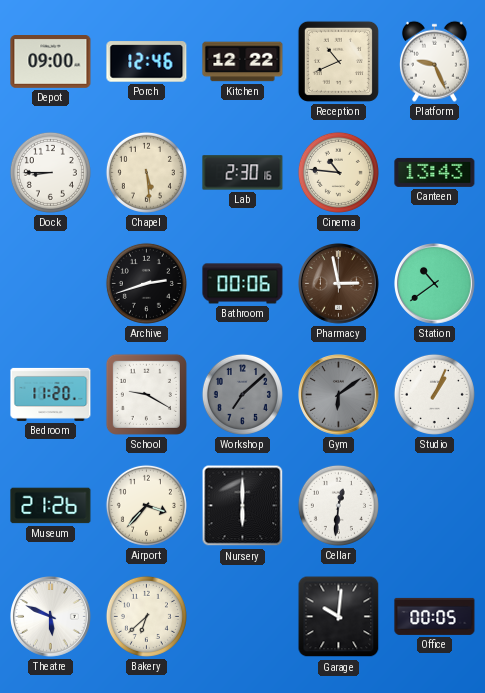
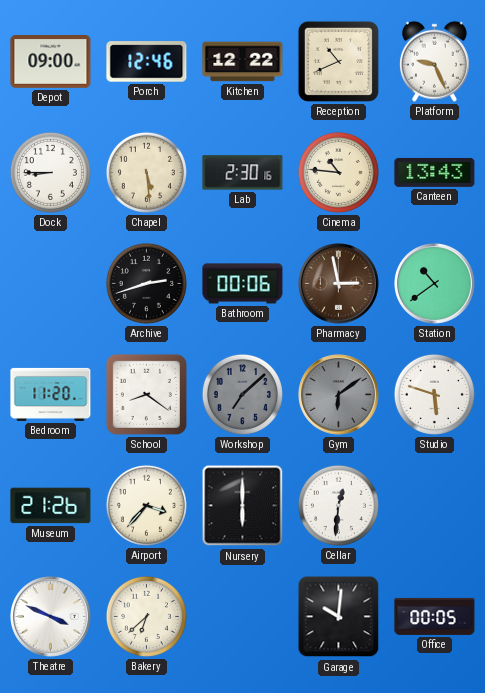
School: 9:20 -> 8:21 (146, 394)
Studio: 1:04 -> 5:48 (434, 394)
Theatre: 5:49 -> 3:49 (51, 617)
